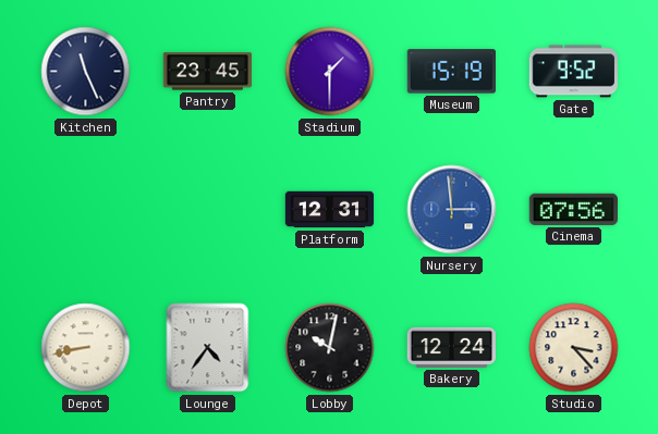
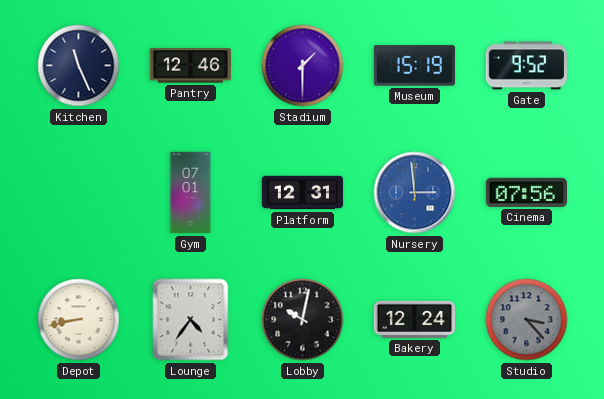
Pantry: 23:45 -> 12:46 (190, 66)
Gym: none -> 07:01 (191, 193)
Studio dial: cream -> grey (527, 320)
